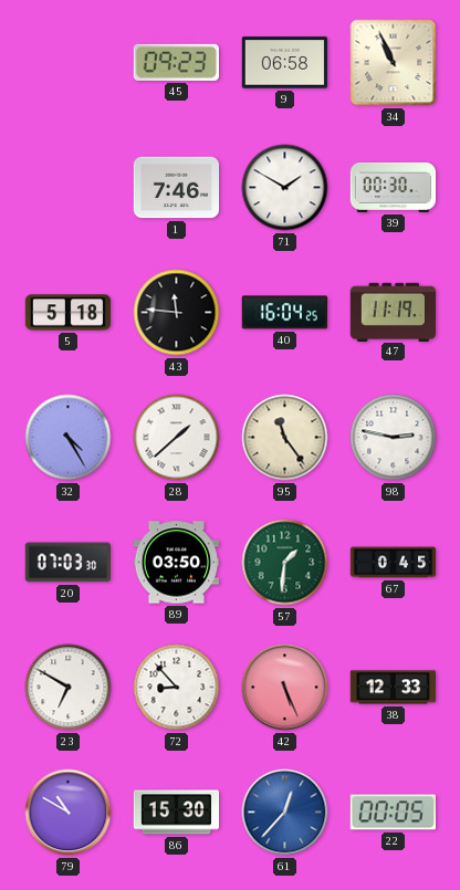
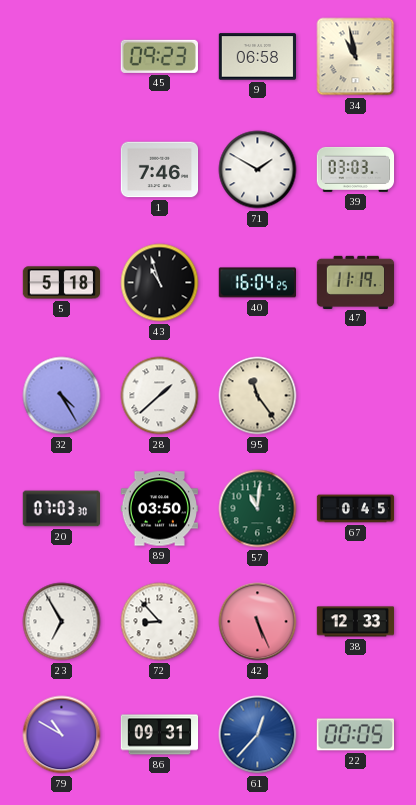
34: 10:56 -> 10:58 (356, 57)
39: 00:30 -> 03:03 (356, 169)
43: 11:46 -> 10:57 (160, 283)
98: 2:47 -> none (394, 438)
57: 1:31 -> 11:01 (258, 509)
23: 6:50 -> 6:55 (62, 622)
86: 15:30 -> 09:31 (160, 735)
